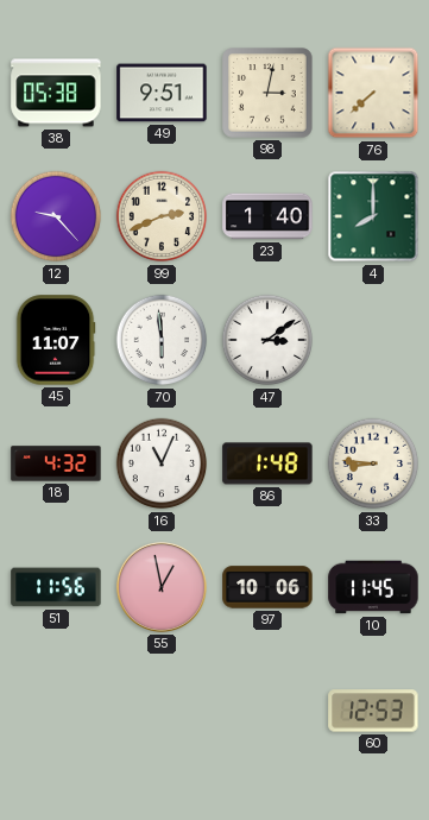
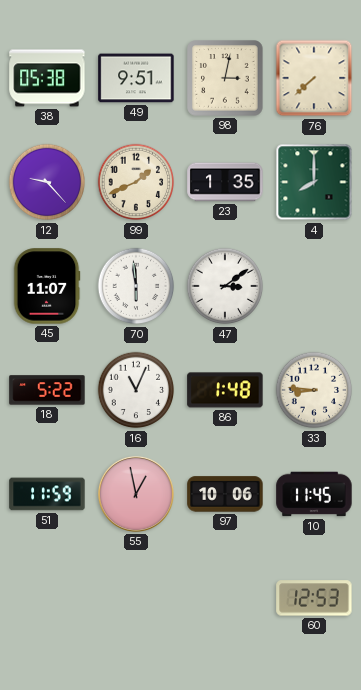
99: 2:41 -> 1:41 (136, 182)
23: 1:40 -> 1:35 (225, 182)
18: 4:32 -> 5:22 (47, 390)
51: 11:56 -> 11:59 (47, 494)
